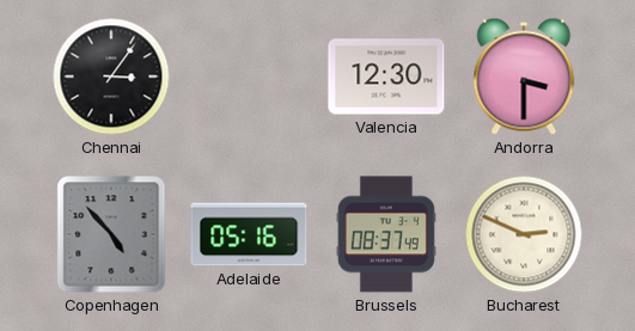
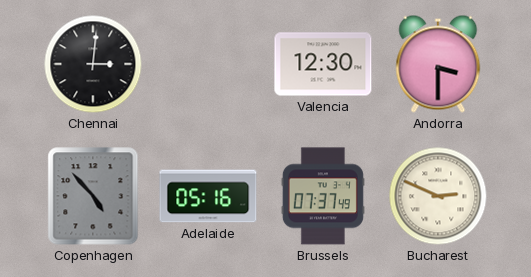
Chennai: 3:06 -> 3:01 (93, 64)
Brussels: 08:37 -> 07:37 (323, 196)
